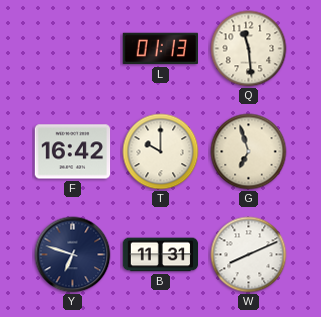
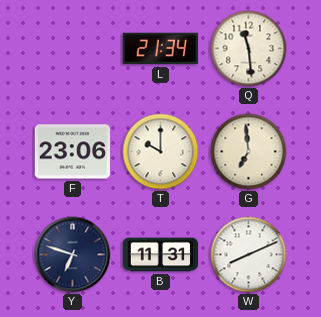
L: 01:13 -> 21:34 (160, 49)
F: 16:42 -> 23:06 (73, 152)
G: 6:57 -> 6:59 (249, 152)
